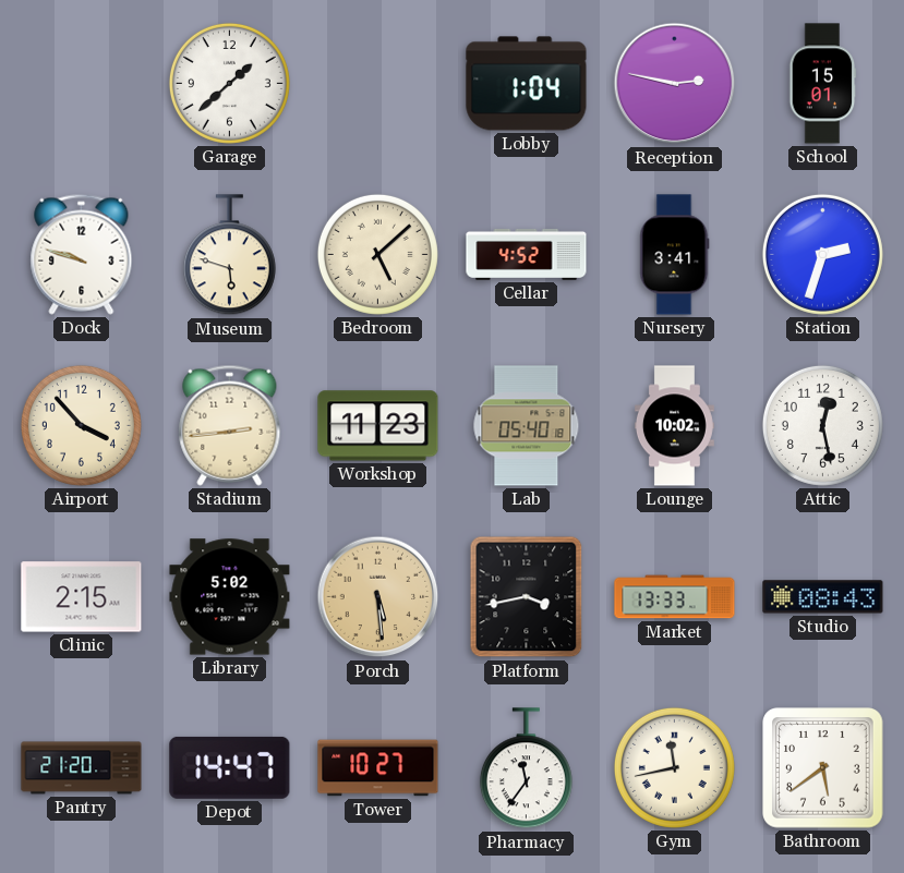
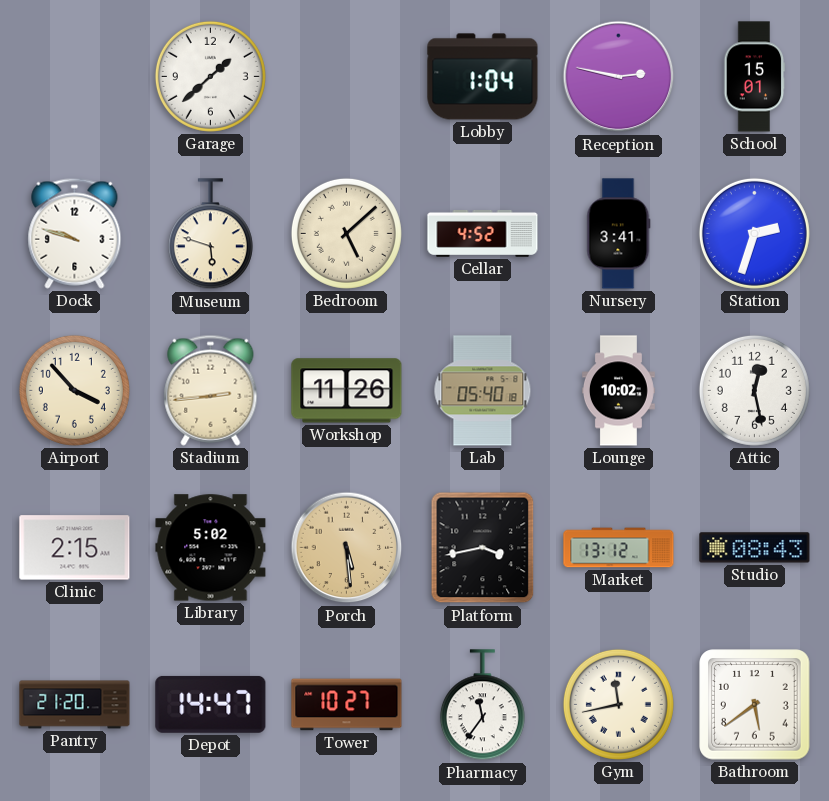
Workshop: 11:23 -> 11:26 (347, 391)
Market: 13:33 -> 13:12 (619, 548)
